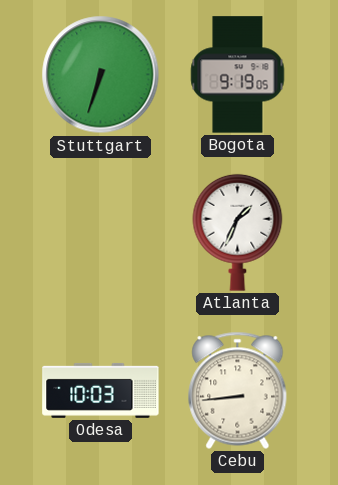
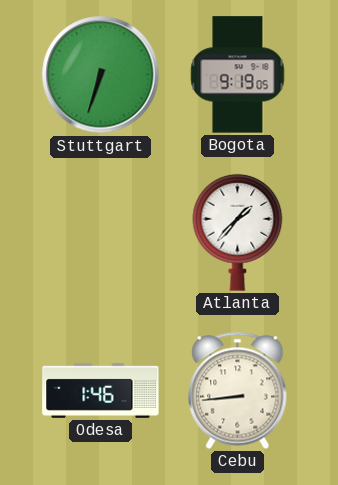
Atlanta: 1:34 -> 1:37 (238, 232)
Odesa: 10:03 -> 1:46 (101, 390)
